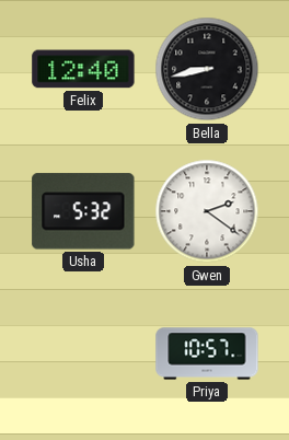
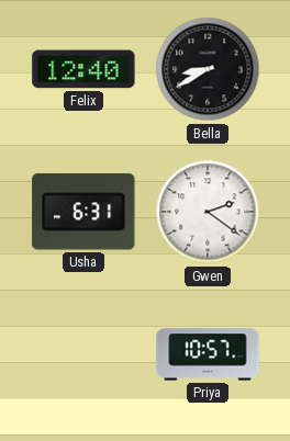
Bella: 8:43 -> 8:40 (208, 69)
Usha: 5:32 -> 6:31 (83, 212)
